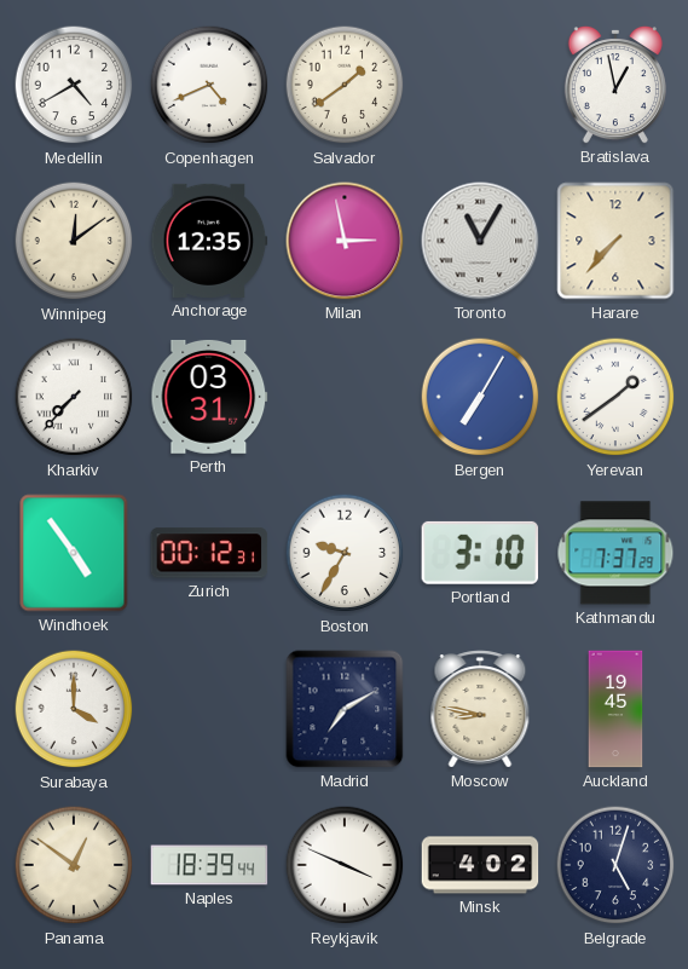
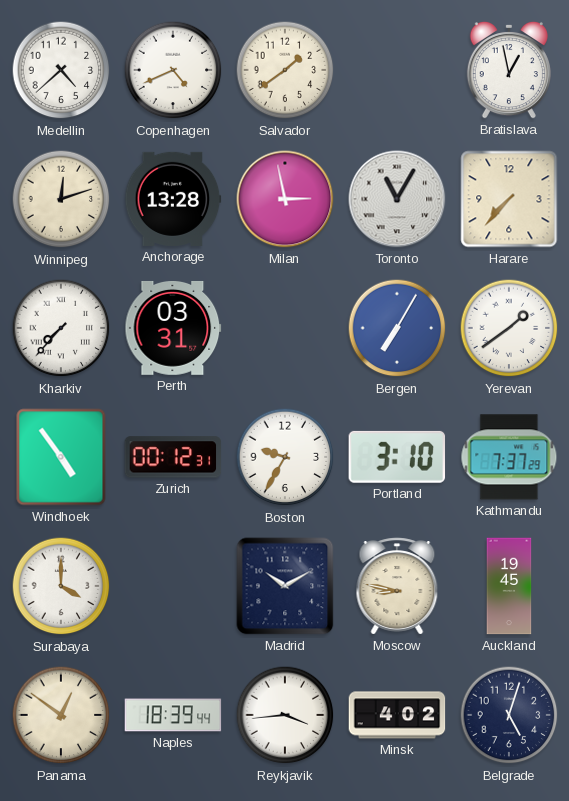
Medellin: 4:40 -> 4:38 (61, 70)
Winnipeg: 12:09 -> 12:12 (61, 199)
Anchorage: 12:35 -> 13:28 (173, 199)
Madrid: 7:10 -> 10:10 (285, 586)
Reykjavik: 3:49 -> 3:44 (285, 715)
